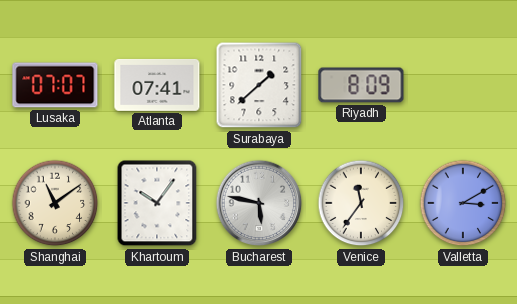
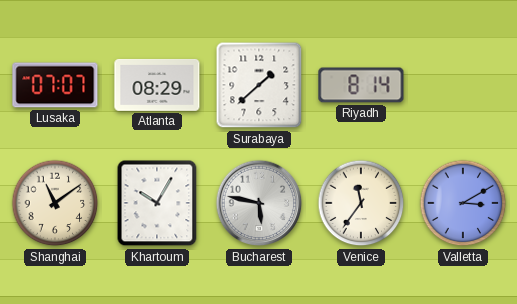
Atlanta: 07:41 -> 08:29 (157, 85)
Riyadh: 8:09 -> 8:14 (361, 85)
Khartoum: 10:06 -> 10:05 (157, 203)
